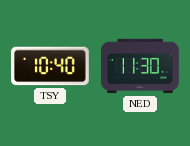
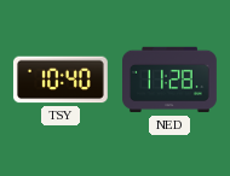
NED: 11:30 -> 11:28 (171, 80)
